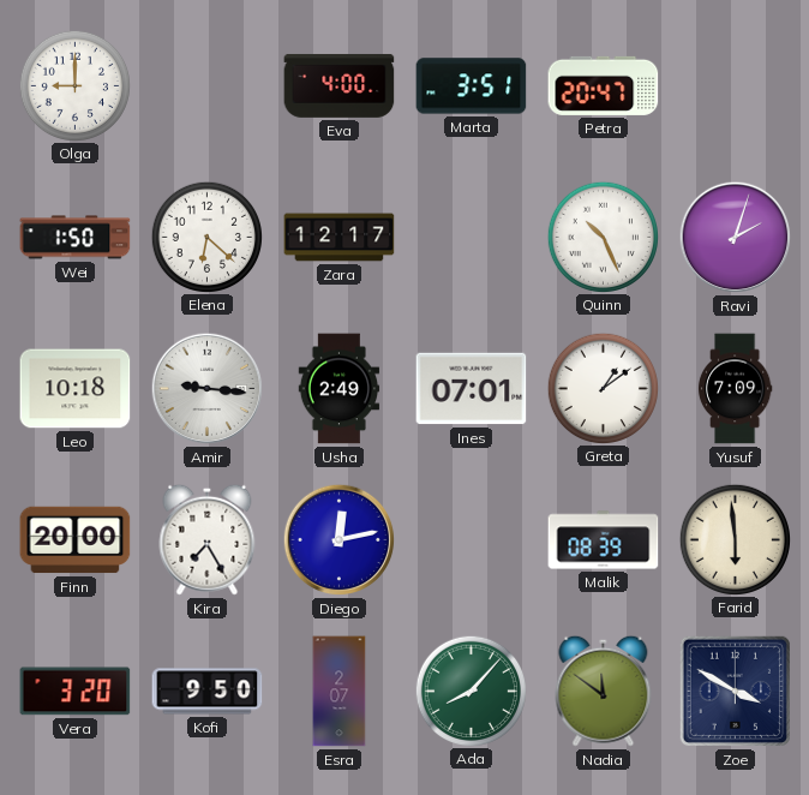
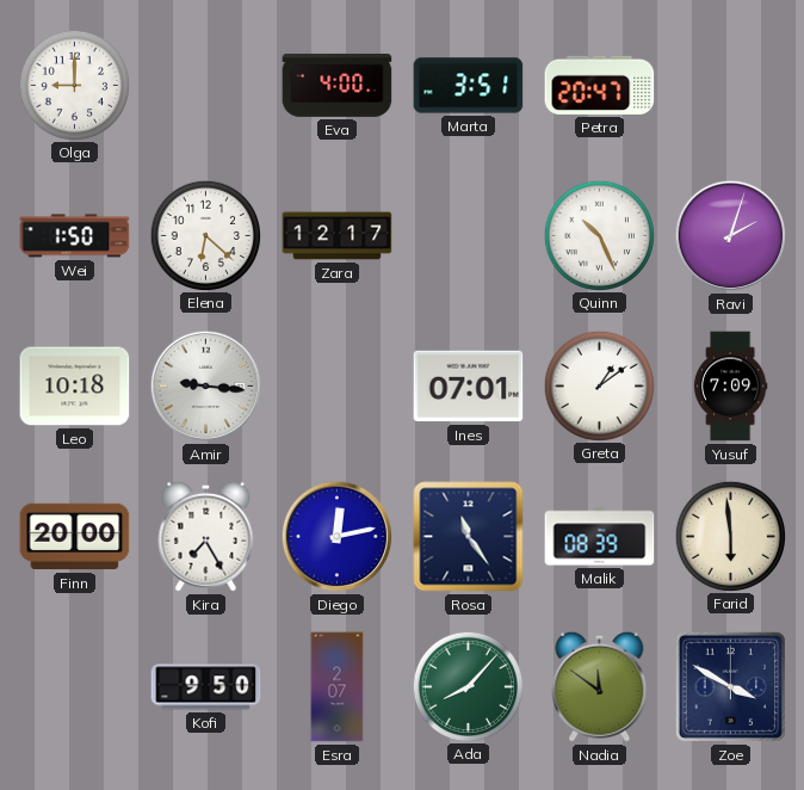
Usha: 2:49 -> none (340, 389)
Rosa: none -> 11:24 (469, 537)
Vera: 3:20 -> none (76, 692)
